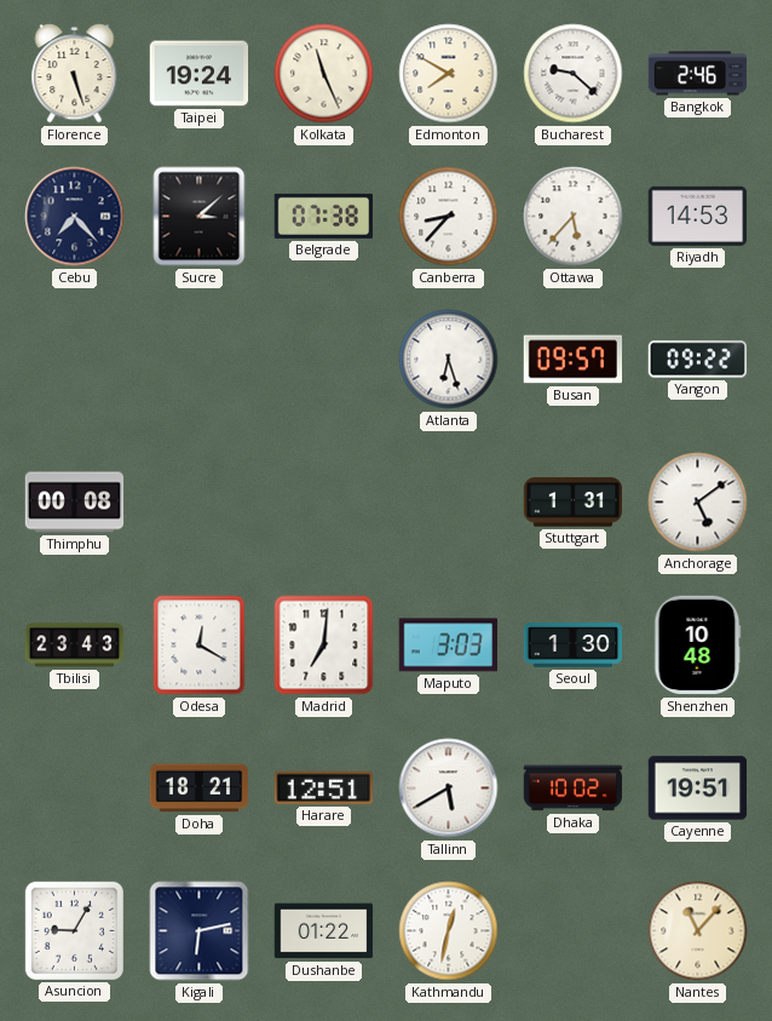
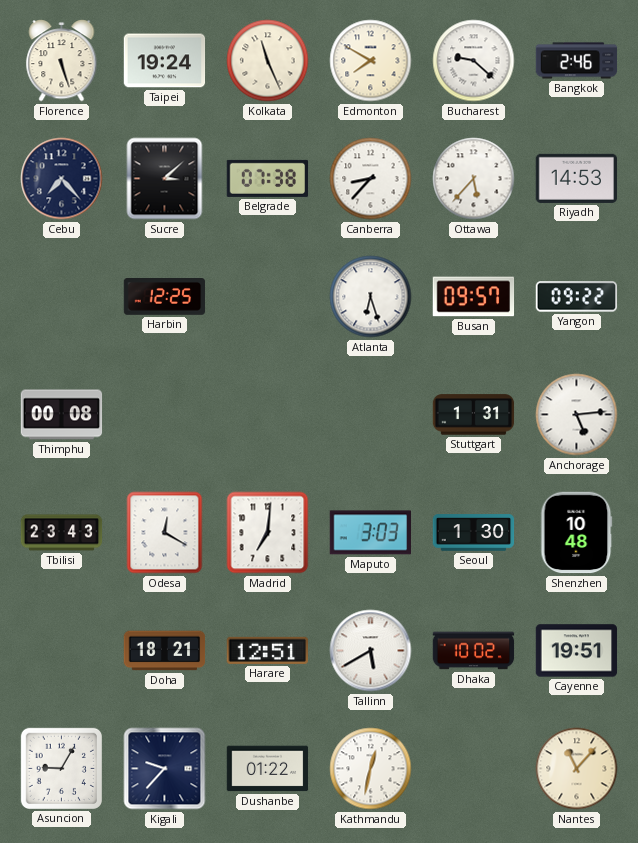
Harbin: none -> 12:25 (165, 297)
Anchorage: 5:09 -> 5:14 (577, 415)
Kigali: 6:13 -> 9:37 (165, 769)
